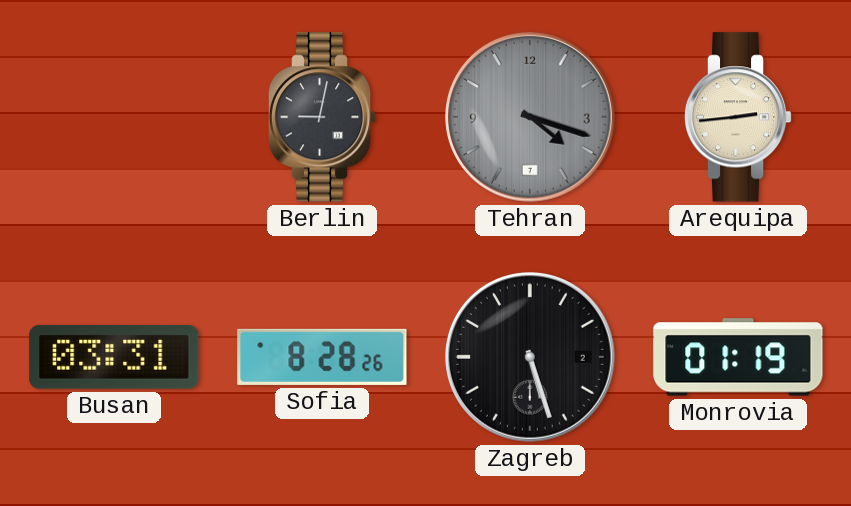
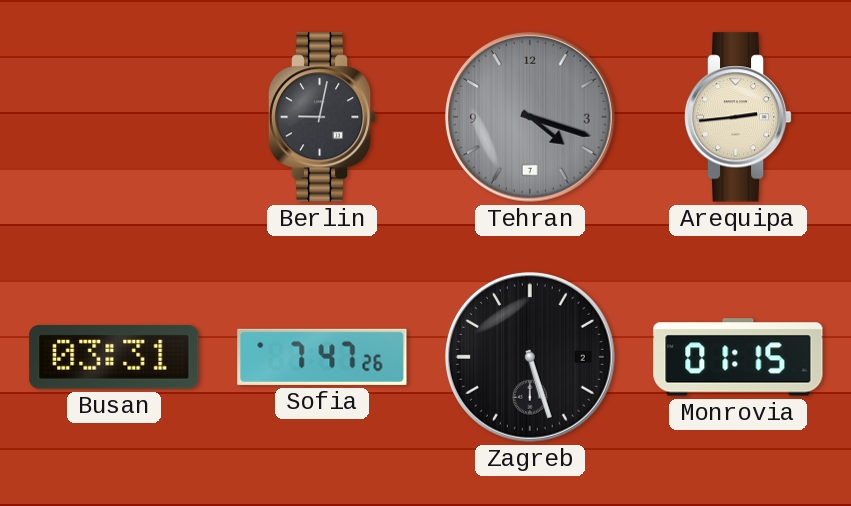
Sofia: 8:28 -> 7:47 (322, 357)
Monrovia: 01:19 -> 01:15 (738, 357)
